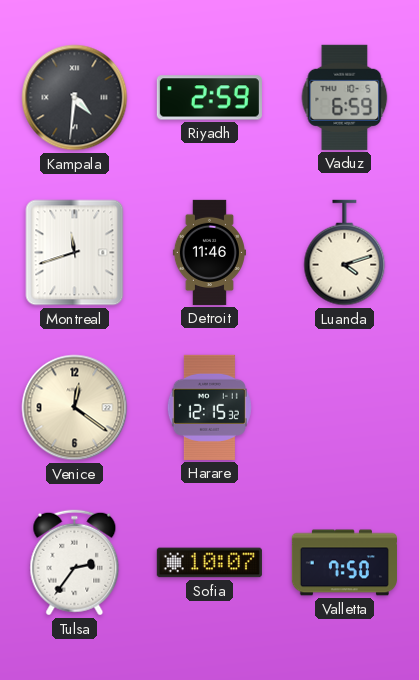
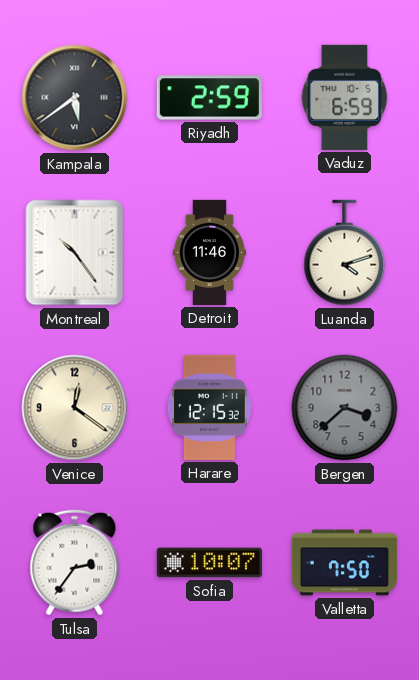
Kampala: 4:31 -> 5:39 (75, 98)
Montreal: 11:42 -> 10:24 (75, 253)
Bergen: none -> 3:38 (345, 408)
